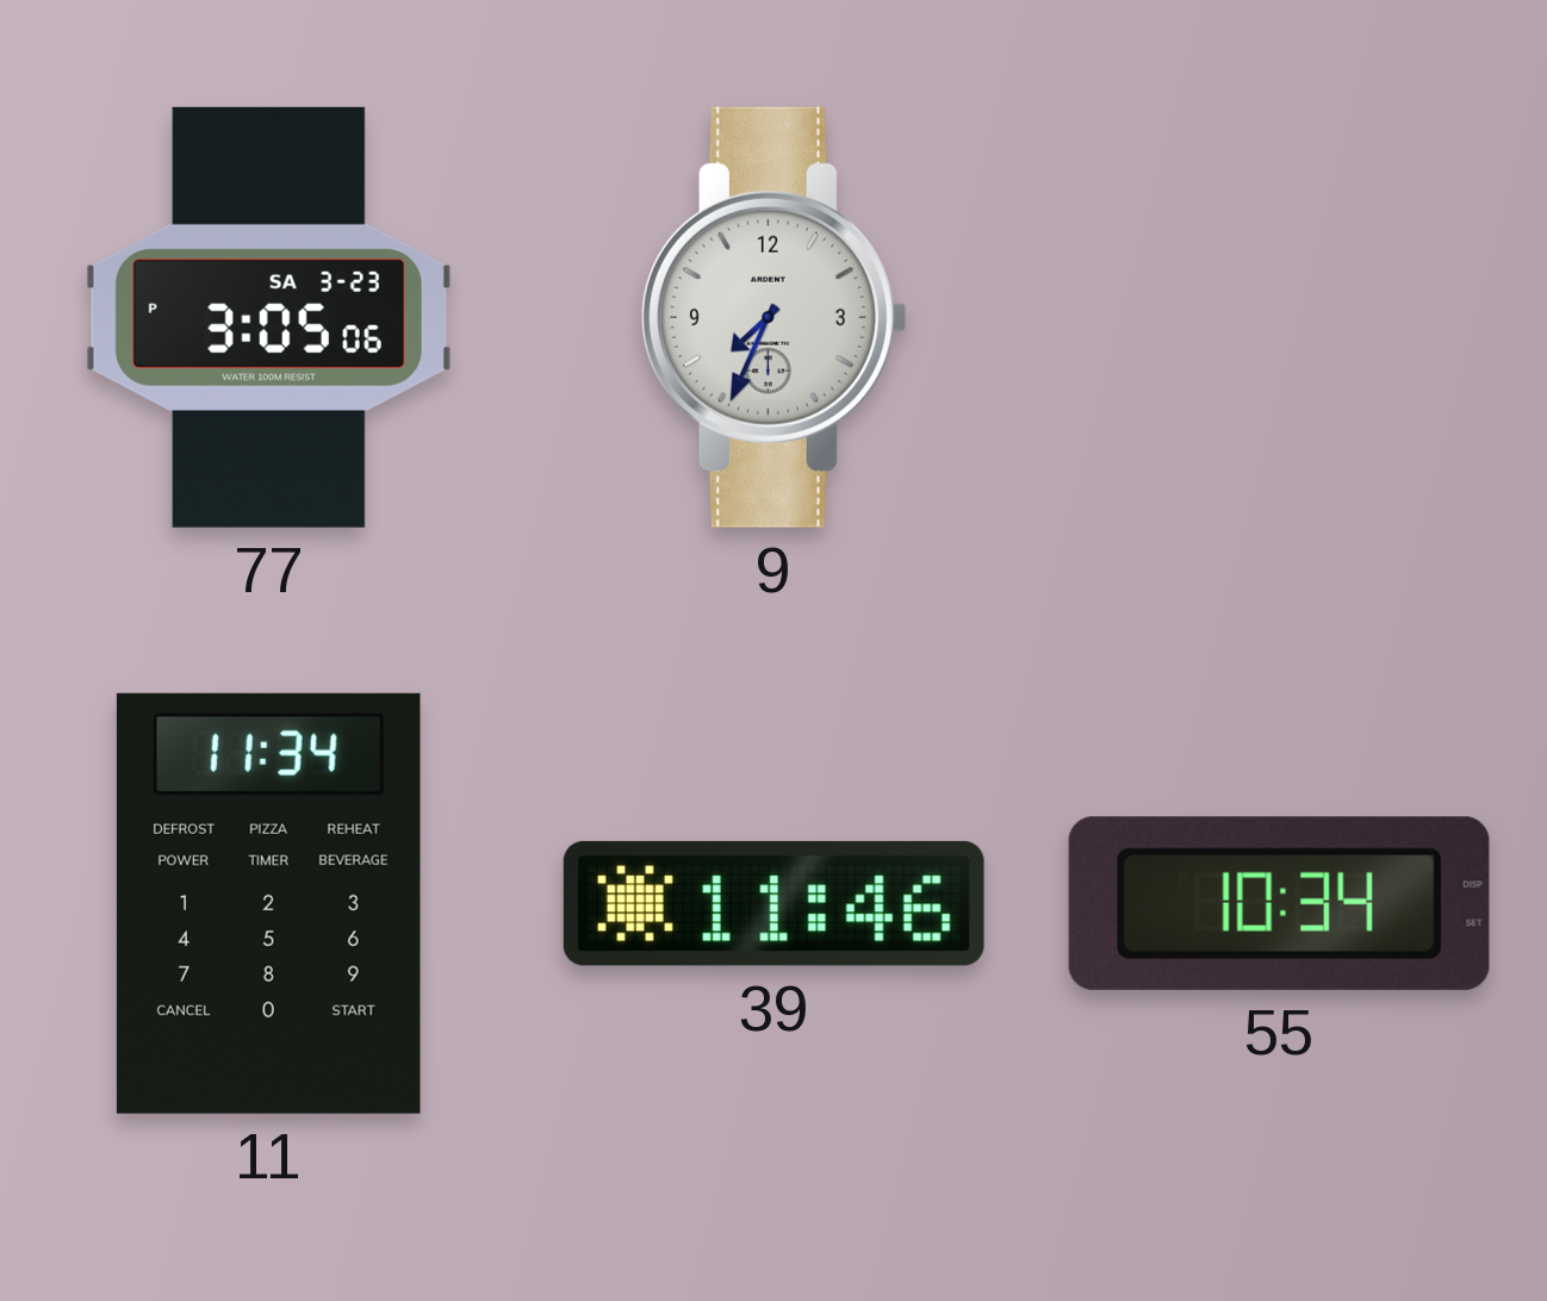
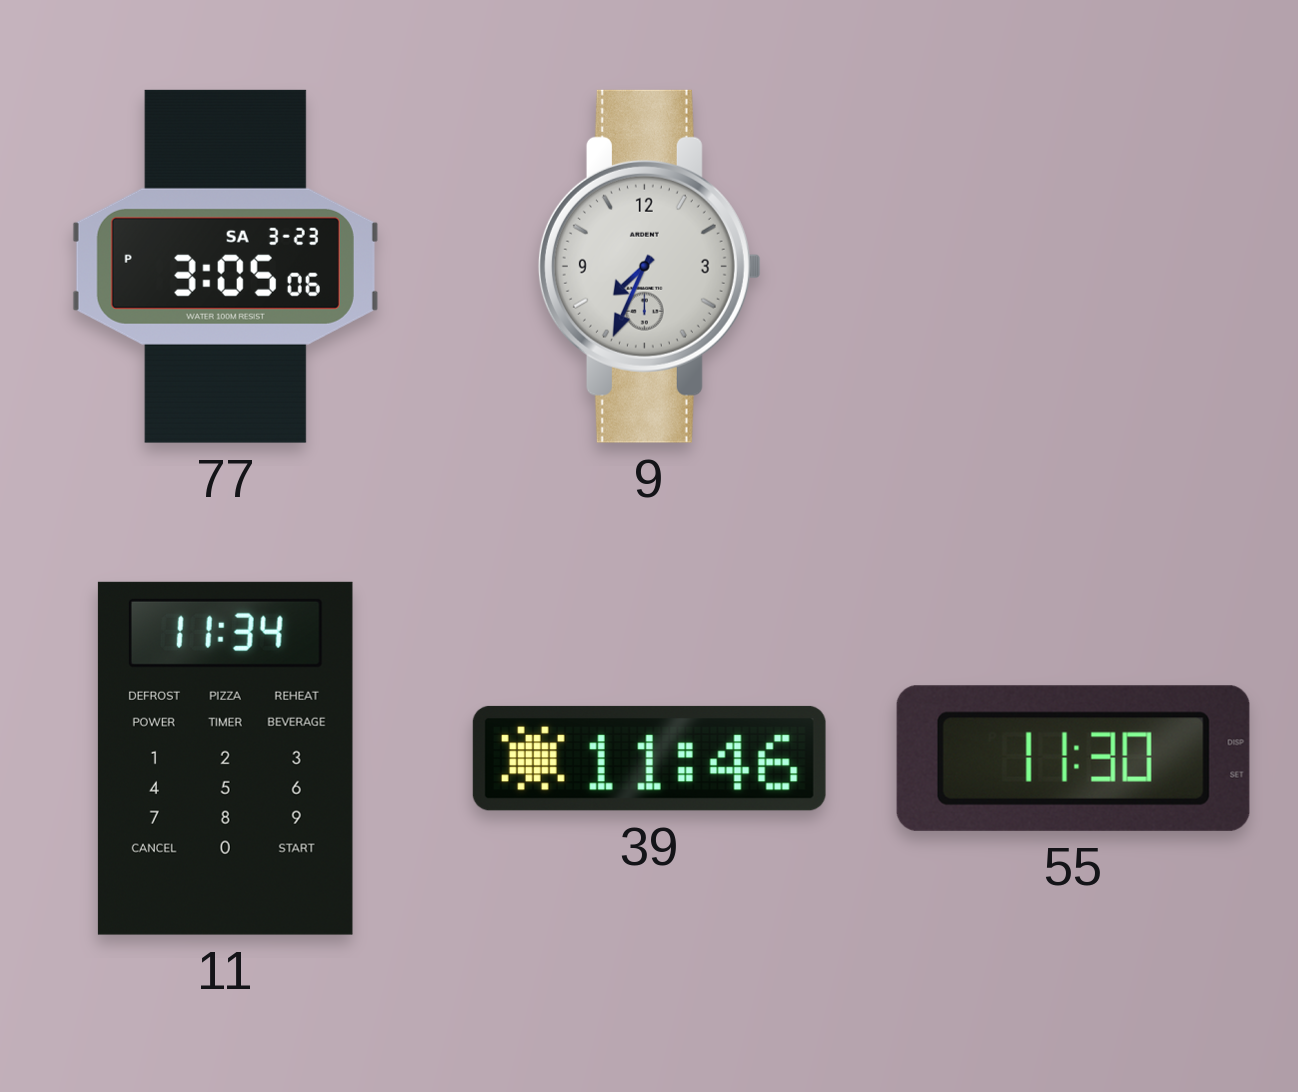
55: 10:34 -> 11:30 (1073, 758)
